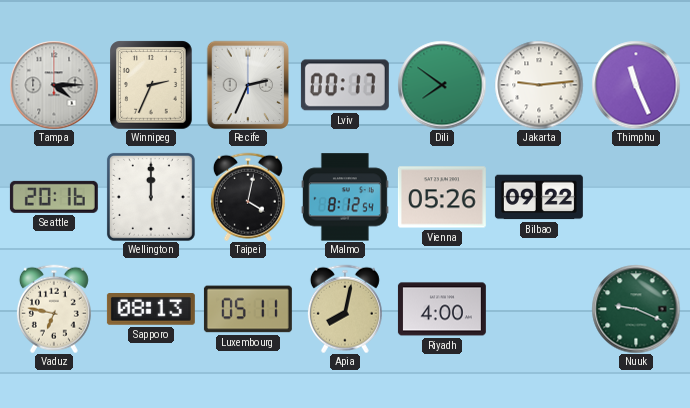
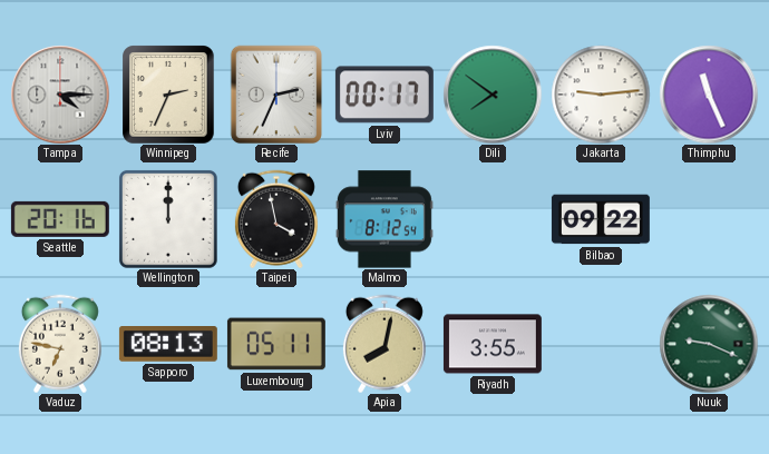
Taipei: 4:02 -> 3:58 (276, 219)
Vienna: 05:26 -> none (442, 197)
Riyadh: 4:00 -> 3:55 (493, 344)
